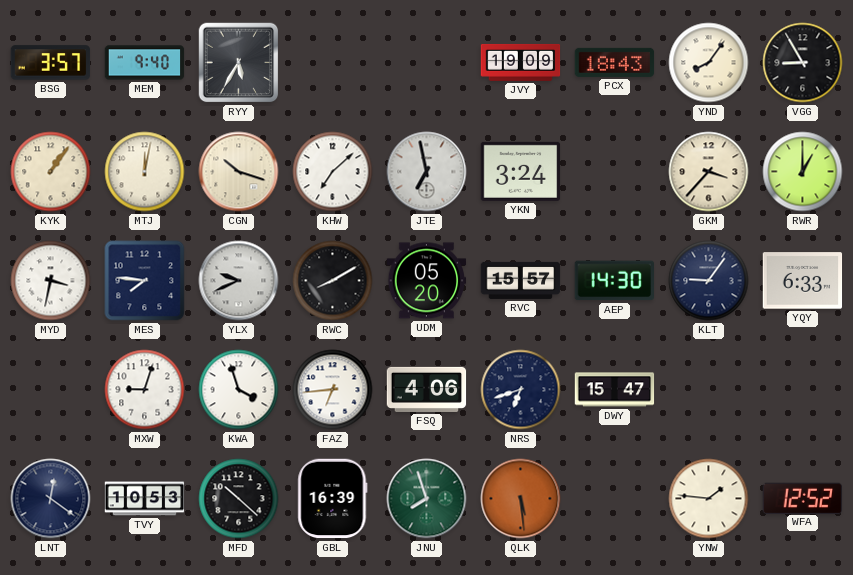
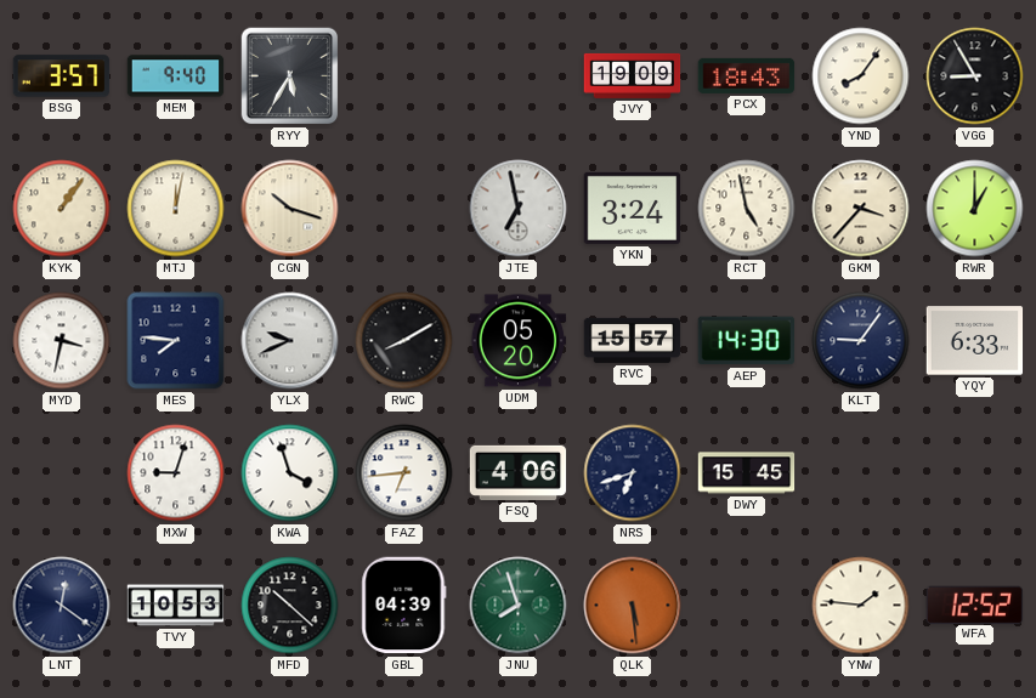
KHW: 7:08 -> none (333, 172)
RCT: none -> 4:58 (747, 209)
DWY: 15:47 -> 15:45 (747, 473)
GBL: 16:39 -> 04:39 (404, 606)
